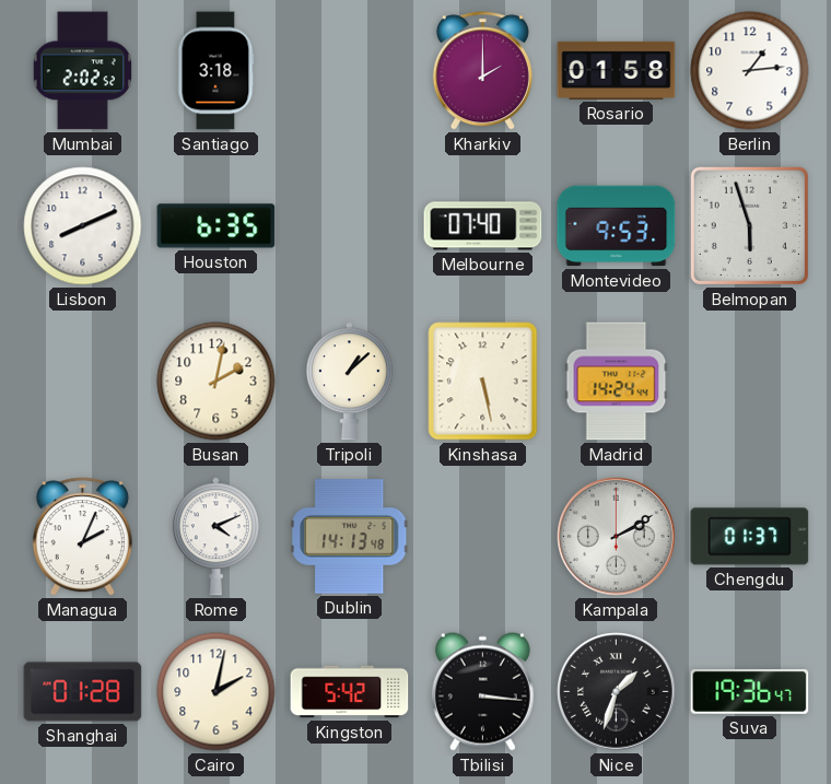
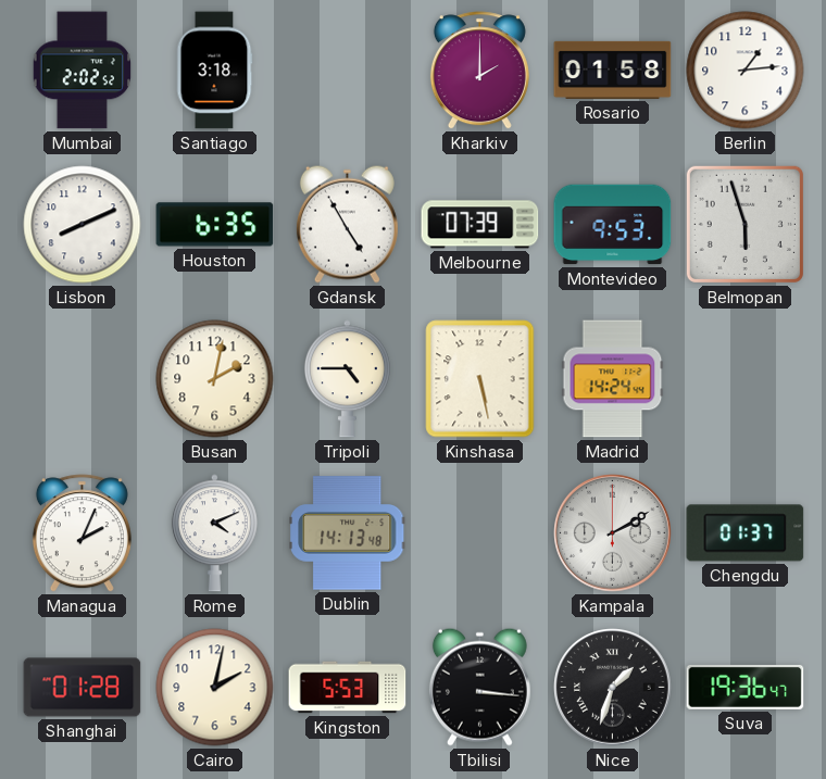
Gdansk: none -> 4:55 (347, 224)
Melbourne: 07:40 -> 07:39 (480, 225)
Tripoli: 1:08 -> 4:45 (347, 379)
Kingston: 5:42 -> 5:53 (348, 688)
